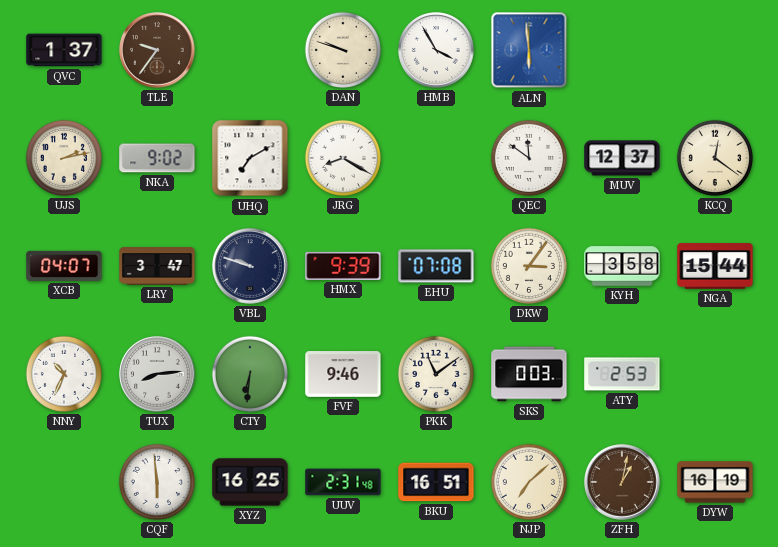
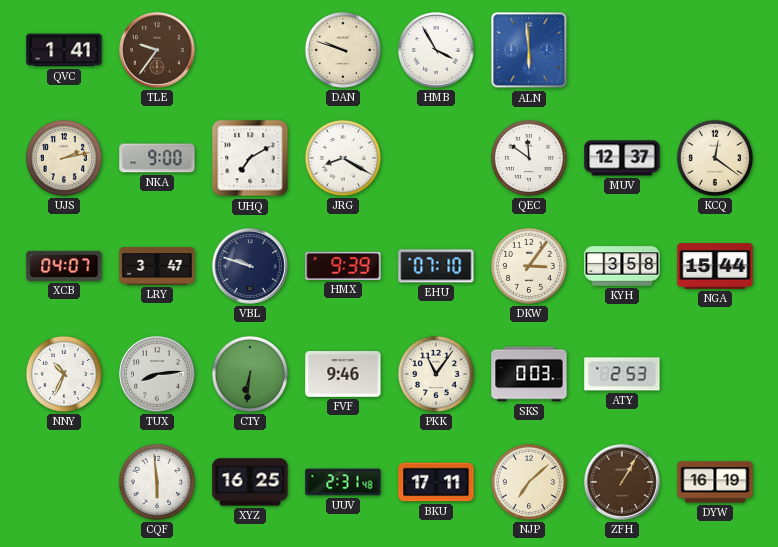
QVC: 1:37 -> 1:41 (64, 50)
NKA: 9:02 -> 9:00 (157, 158)
EHU: 07:08 -> 07:10 (436, 266)
PKK: 11:09 -> 11:06 (436, 374)
BKU: 16:51 -> 17:11 (436, 482)
ZFH: 1:02 -> 1:05 (622, 482)
